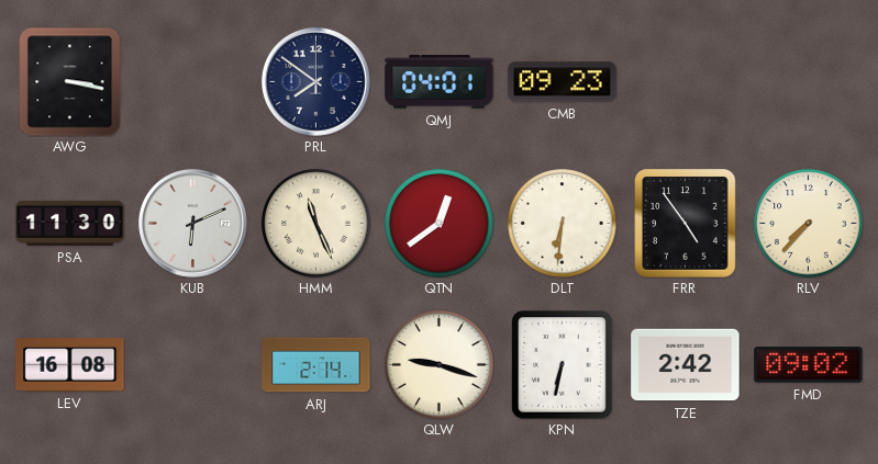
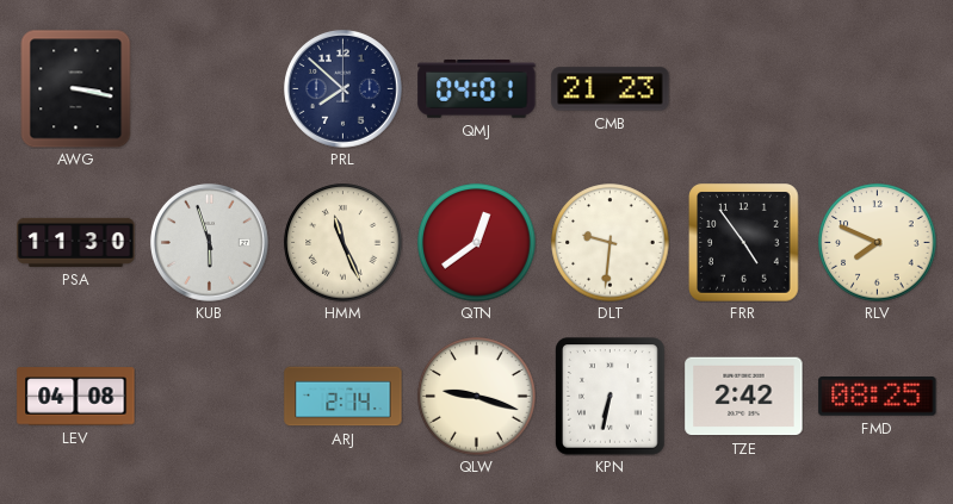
PRL: 7:51 -> 7:52 (342, 88)
CMB: 09:23 -> 21:23 (611, 89)
KUB: 6:11 -> 5:57 (209, 242)
DLT: 6:31 -> 9:31 (611, 243)
RLV: 7:37 -> 7:49 (878, 243)
LEV: 16:08 -> 04:08 (76, 397)
FMD: 09:02 -> 08:25 (878, 397)
